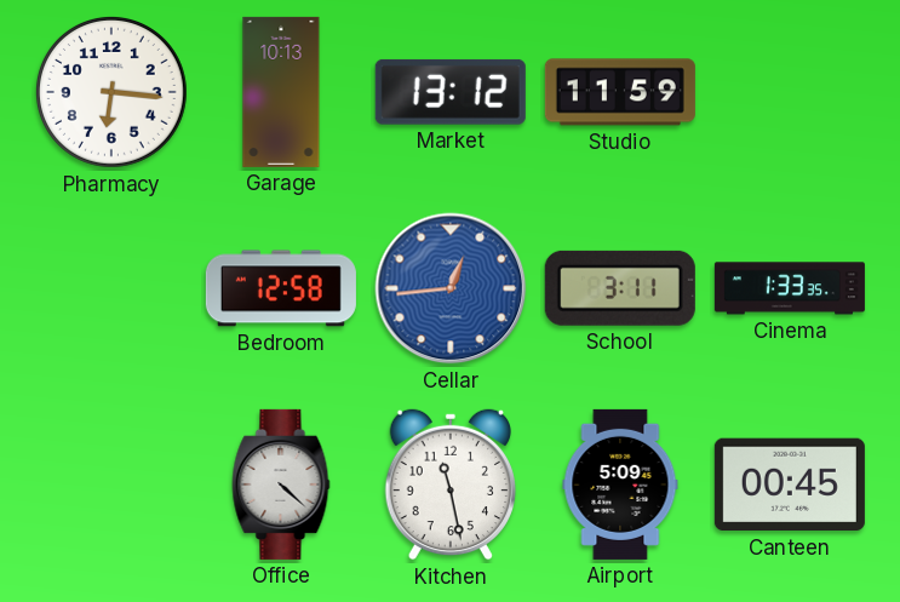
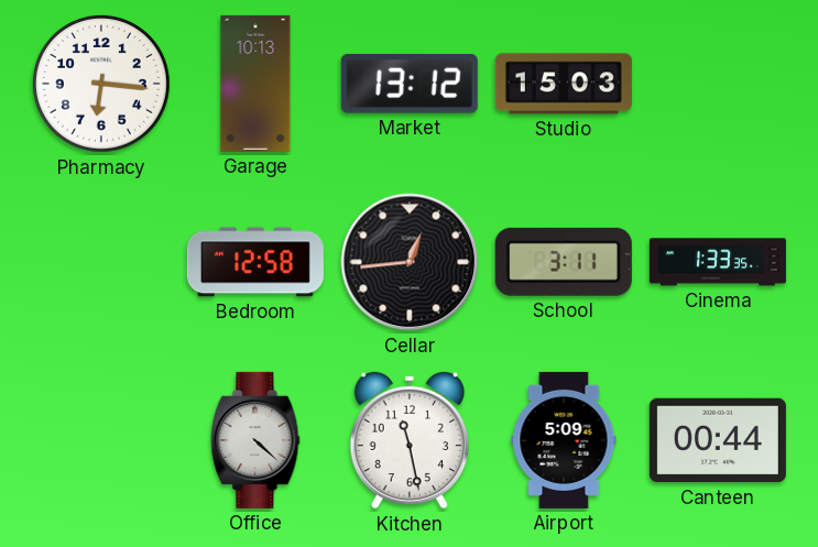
Studio: 11:59 -> 15:03 (564, 84)
Cellar dial: blue -> black (410, 262)
Canteen: 00:45 -> 00:44 (718, 440)
